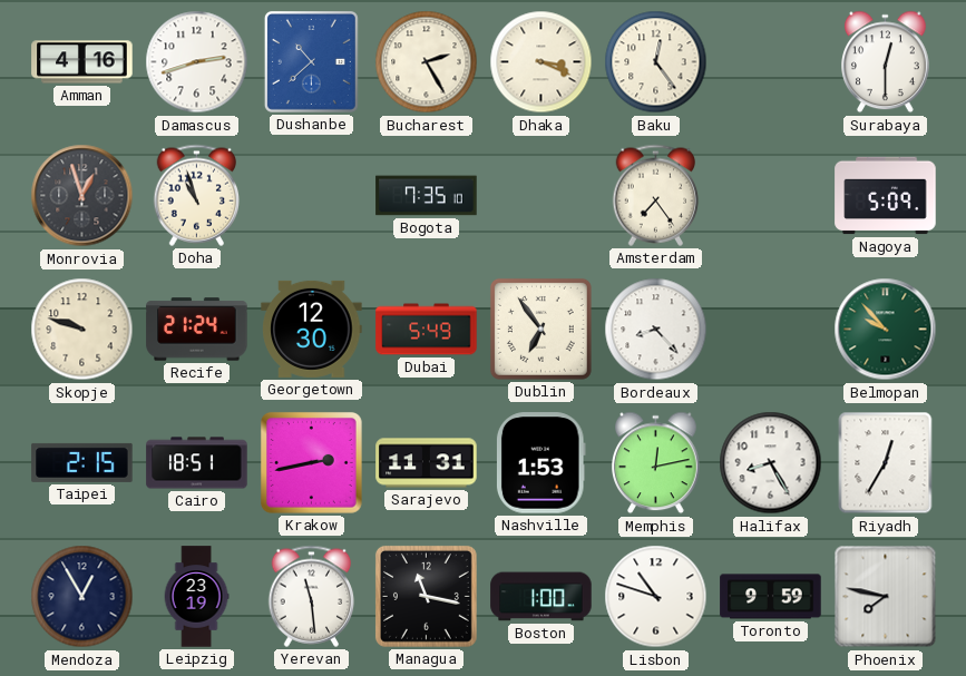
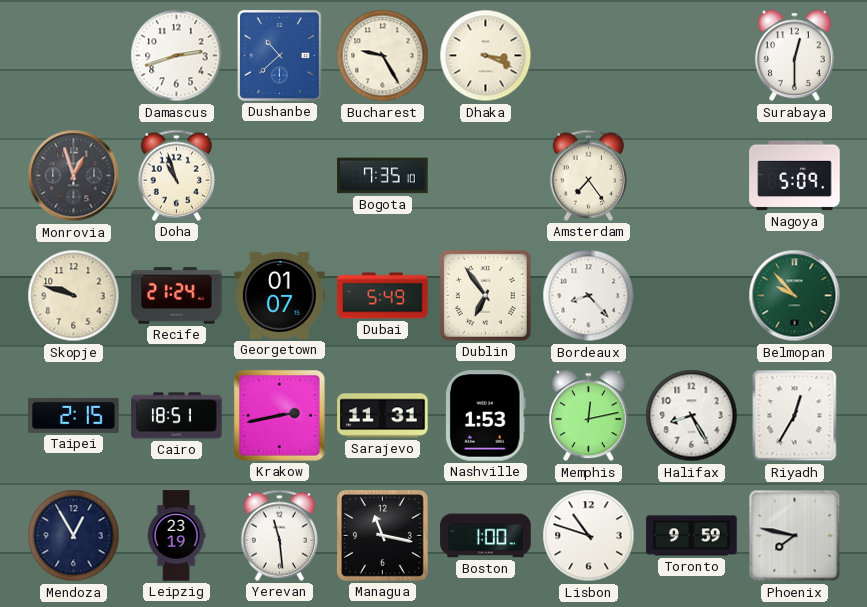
Amman: 4:16 -> none (82, 62)
Bucharest: 2:25 -> 9:25 (383, 56)
Baku: 12:24 -> none (656, 62)
Georgetown: 12:30 -> 01:07 (280, 295)
